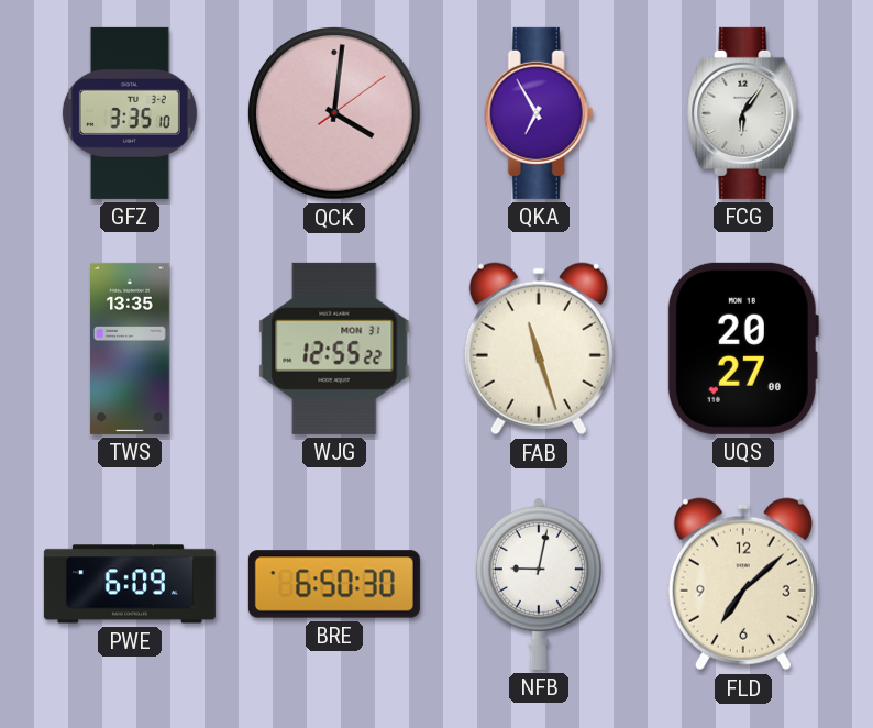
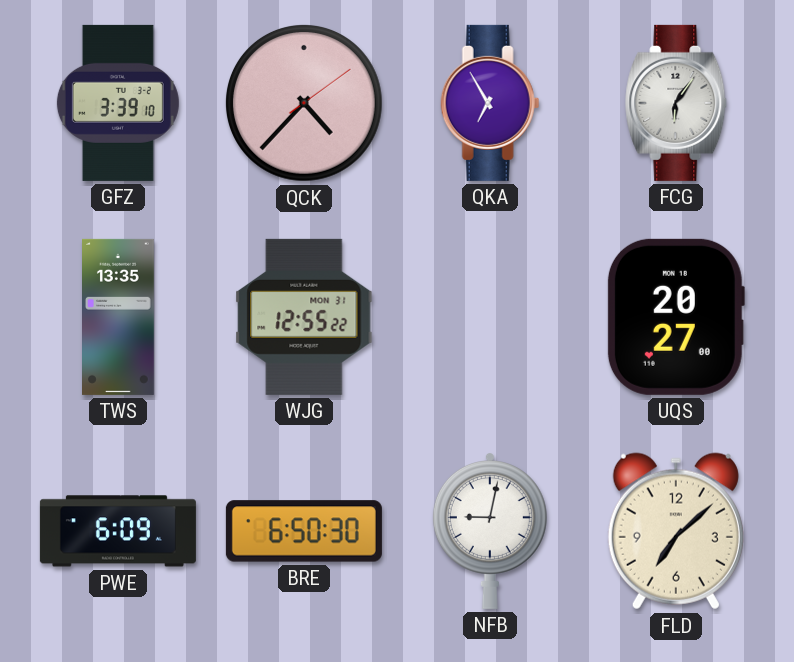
GFZ: 3:35 -> 3:39 (118, 103)
QCK: 4:01 -> 4:37 (304, 103)
FAB: 11:27 -> none (539, 349)
